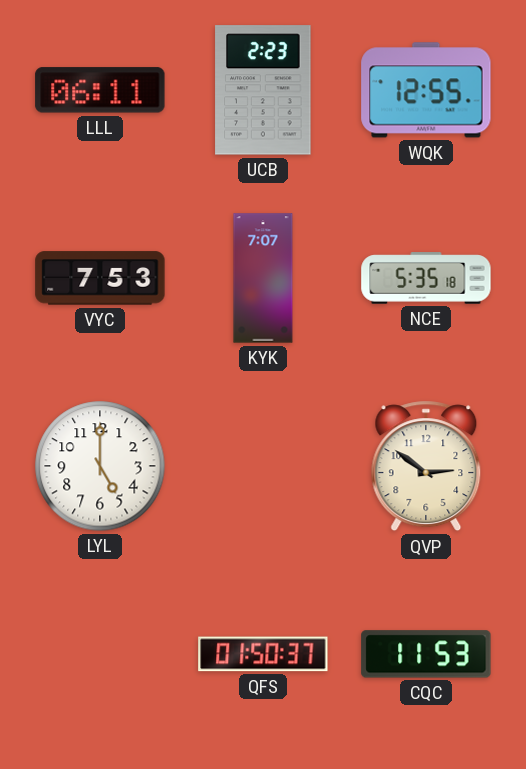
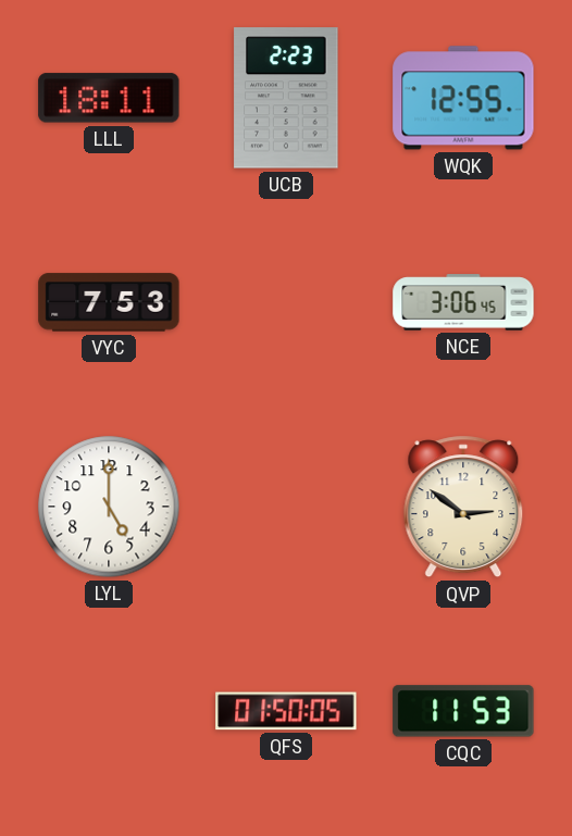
LLL: 06:11 -> 18:11 (109, 98)
KYK: 7:07 -> none (263, 278)
NCE: 5:35 -> 3:06 (463, 302)
QFS: 01:50:37 -> 01:50:05 (286, 711)
